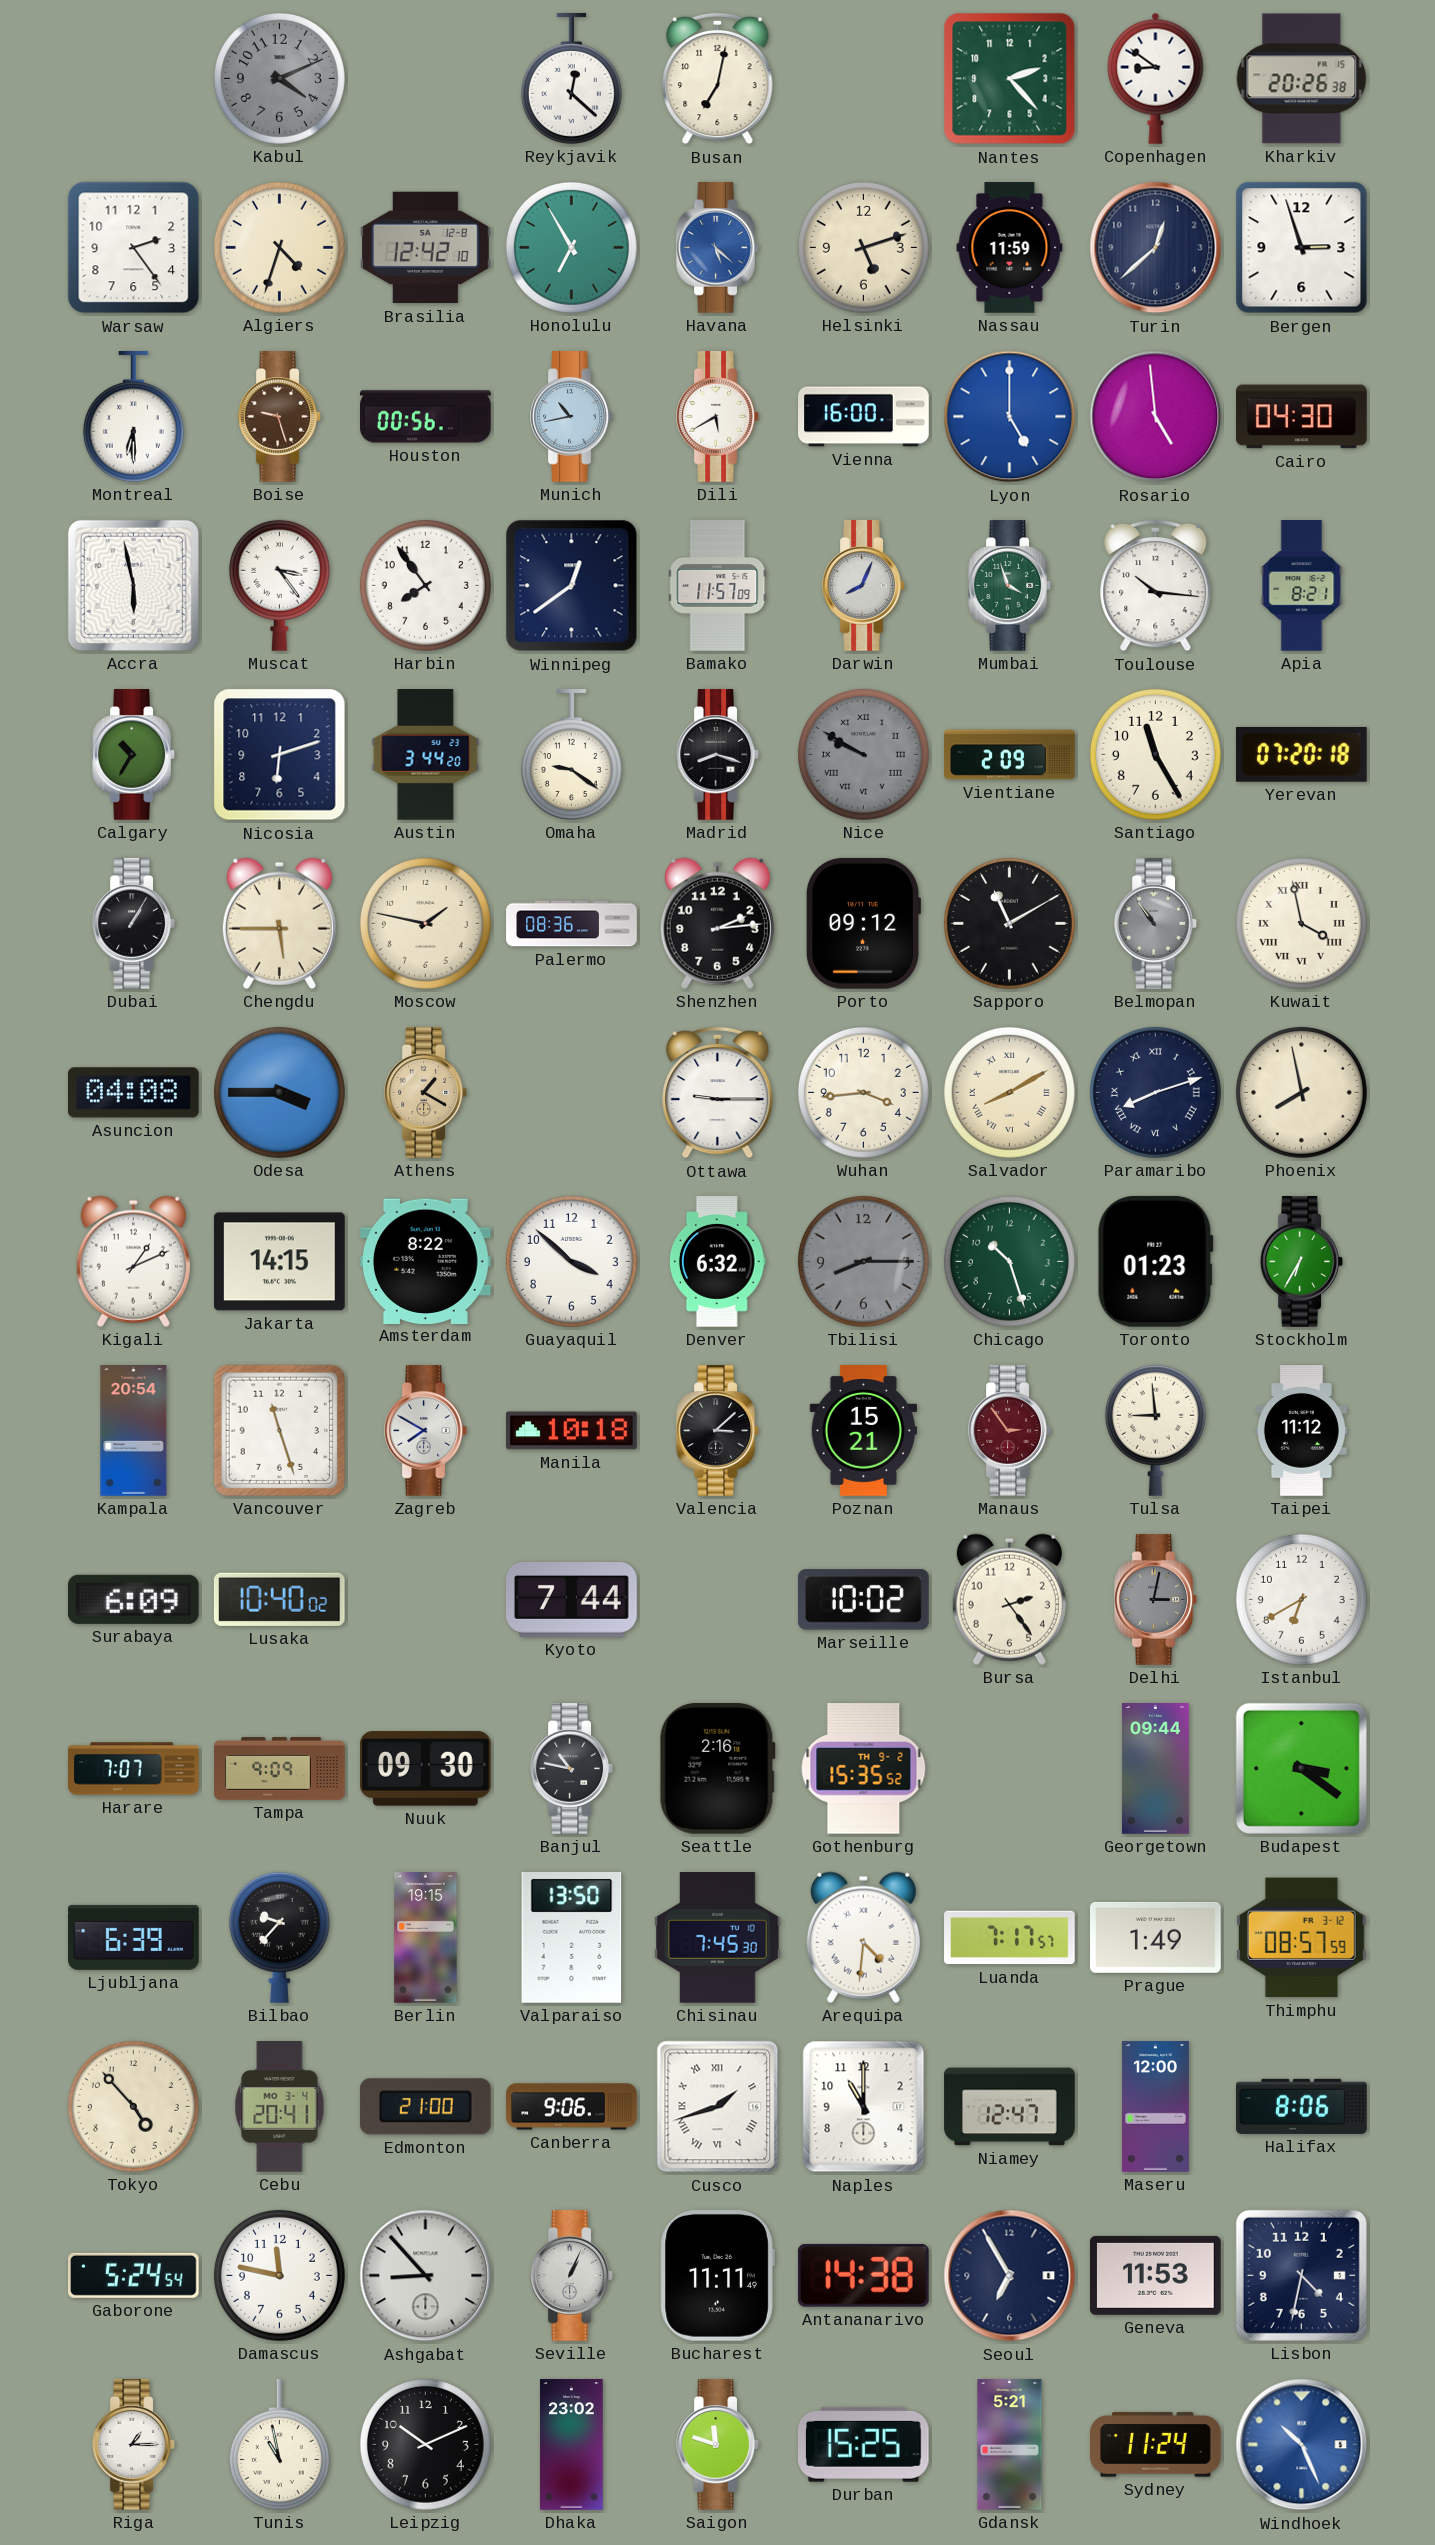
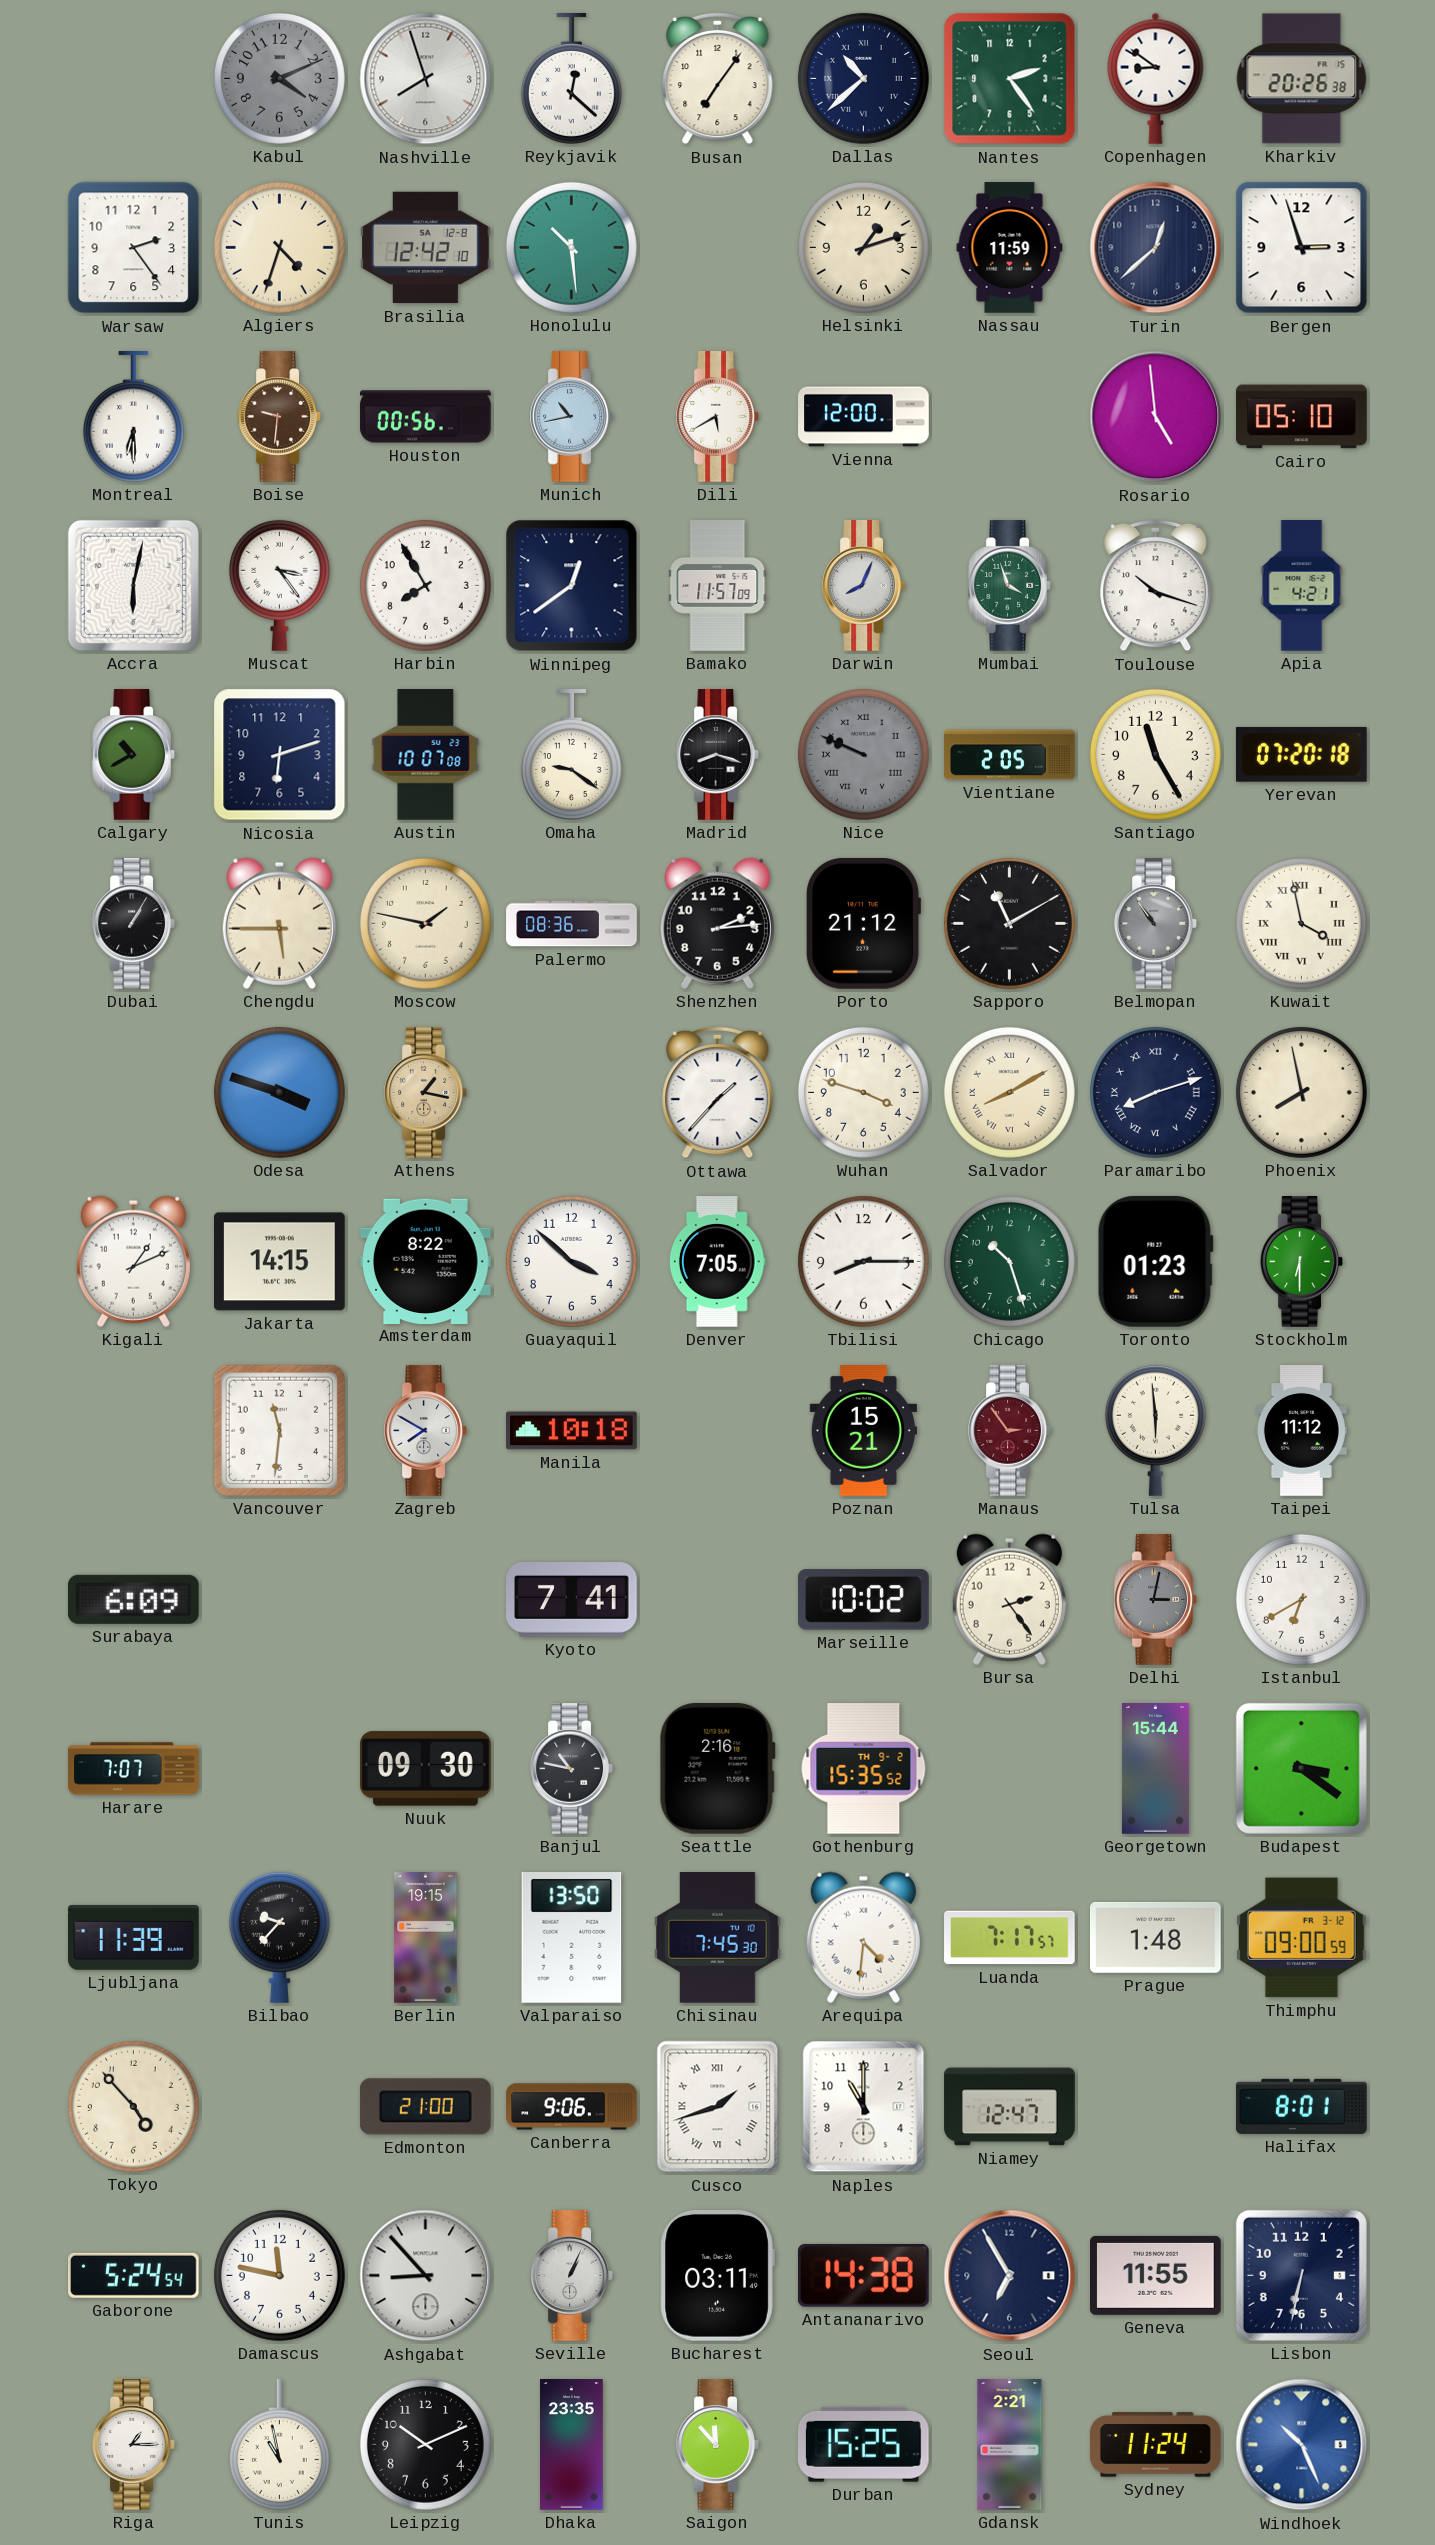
Nashville: none -> 7:57 (426, 79)
Busan: 7:02 -> 7:06 (718, 79)
Dallas: none -> 10:38 (863, 78)
Nantes: 2:23 -> 2:24 (1010, 79)
Honolulu: 6:55 -> 10:29 (571, 247)
Havana: 5:22 -> none (718, 248)
Helsinki: 5:12 -> 1:12 (863, 247)
Boise: 9:27 -> 9:31 (280, 417)
Vienna: 16:00 -> 12:00 (864, 417)
Lyon: 5:00 -> none (1010, 417)
Cairo: 04:30 -> 05:10 (1302, 417)
Accra: 5:58 -> 6:02 (133, 585)
Harbin: 7:54 -> 7:55 (425, 585)
Toulouse: 10:16 -> 10:18 (1156, 586)
Apia: 8:21 -> 4:21 (1302, 586)
Calgary: 10:35 -> 10:40 (134, 755)
Austin: 3:44 -> 10:07 (426, 755)
Nice: 9:50 -> 9:49 (863, 754)
Vientiane: 2:09 -> 2:05 (1010, 755)
Porto: 09:12 -> 21:12 (864, 924)
Asuncion: 04:08 -> none (134, 1093)
Odesa: 3:45 -> 3:48 (279, 1092)
Athens: 1:20 -> 1:17 (426, 1093)
Ottawa: 9:15 -> 1:37 (718, 1093)
Wuhan: 3:44 -> 3:48 (863, 1092)
Denver: 6:32 -> 7:05 (717, 1262)
Tbilisi dial: grey -> white (863, 1261)
Stockholm: 6:35 -> 6:30 (1302, 1262)
Kampala: 20:54 -> none (134, 1431)
Vancouver: 11:27 -> 11:31 (279, 1430)
Valencia: 3:08 -> none (718, 1431)
Tulsa: 8:59 -> 5:59 (1155, 1430)
Lusaka: 10:40 -> none (279, 1599)
Kyoto: 7:44 -> 7:41 (572, 1600)
Tampa: 9:09 -> none (280, 1769)
Georgetown: 09:44 -> 15:44 (1155, 1769)
Ljubljana: 6:39 -> 11:39 (134, 1937)
Prague: 1:49 -> 1:48 (1156, 1937)
Thimphu: 08:57 -> 09:00 (1301, 1938)
Cebu: 20:41 -> none (280, 2107)
Maseru: 12:00 -> none (1155, 2107)
Halifax: 8:06 -> 8:01 (1302, 2106)
Bucharest: 11:11 -> 03:11 (717, 2276)
Geneva: 11:53 -> 11:55 (1156, 2275)
Lisbon: 4:32 -> 6:32 (1301, 2275)
Dhaka: 23:02 -> 23:35 (572, 2445)
Saigon: 11:48 -> 11:53 (718, 2445)
Gdansk: 5:21 -> 2:21 (1010, 2445)
